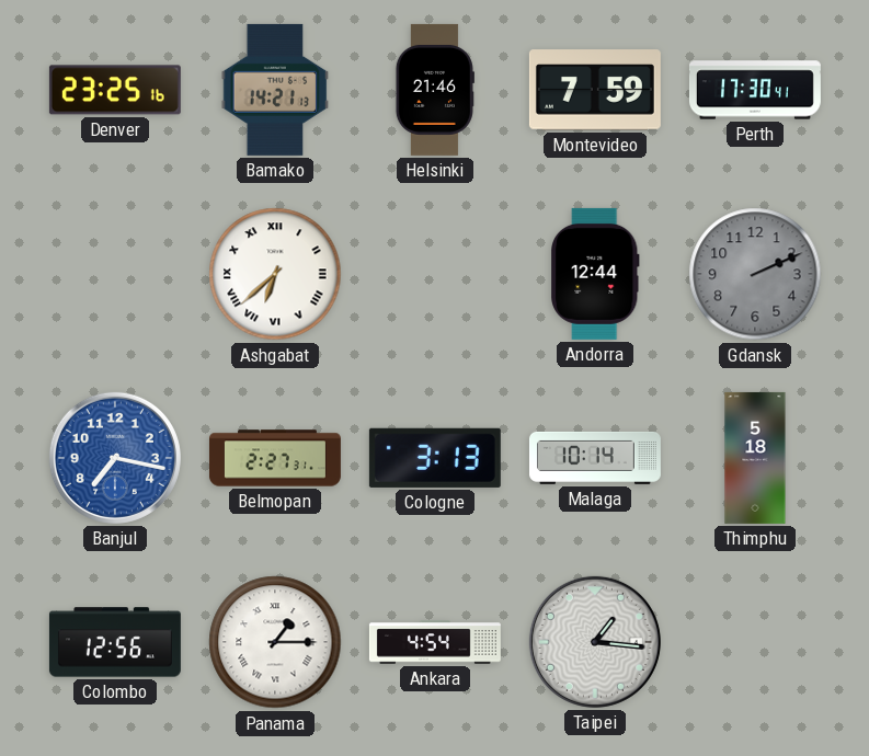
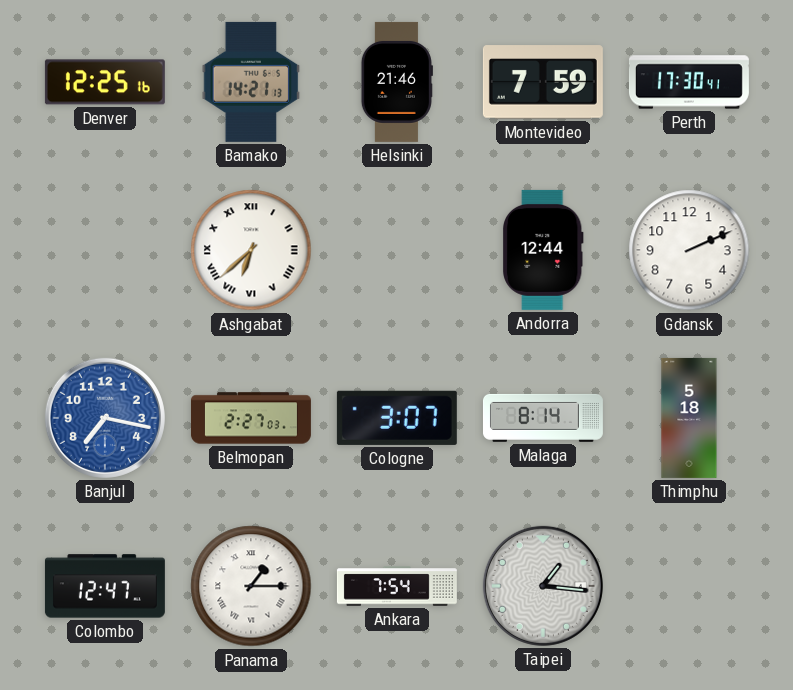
Denver: 23:25 -> 12:25 (105, 82)
Gdansk dial: grey -> white (689, 250)
Belmopan: 2:27:31 -> 2:27:03 (251, 418)
Cologne: 3:13 -> 3:07 (397, 418)
Malaga: 10:14 -> 8:14 (543, 418)
Colombo: 12:56 -> 12:47 (105, 586)
Ankara: 4:54 -> 7:54 (397, 586)
